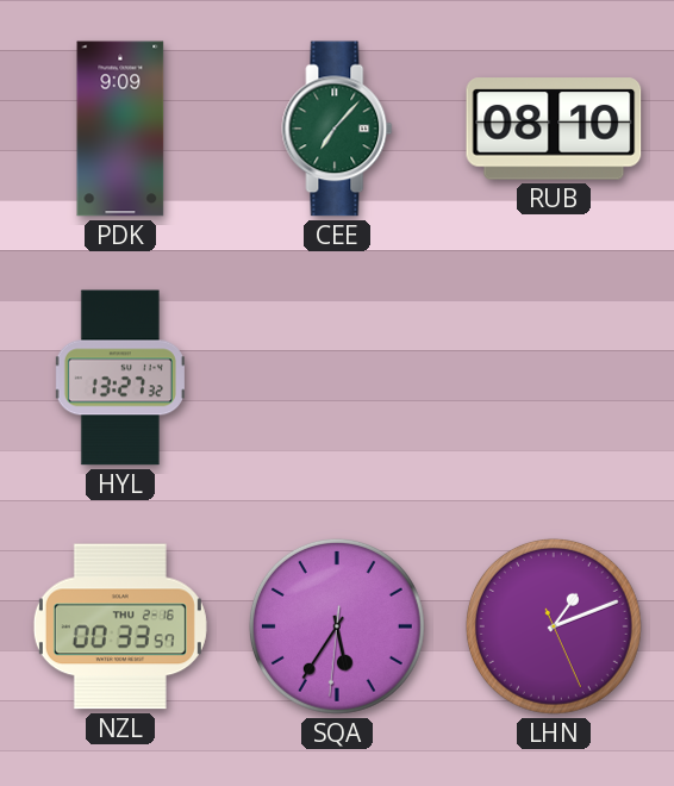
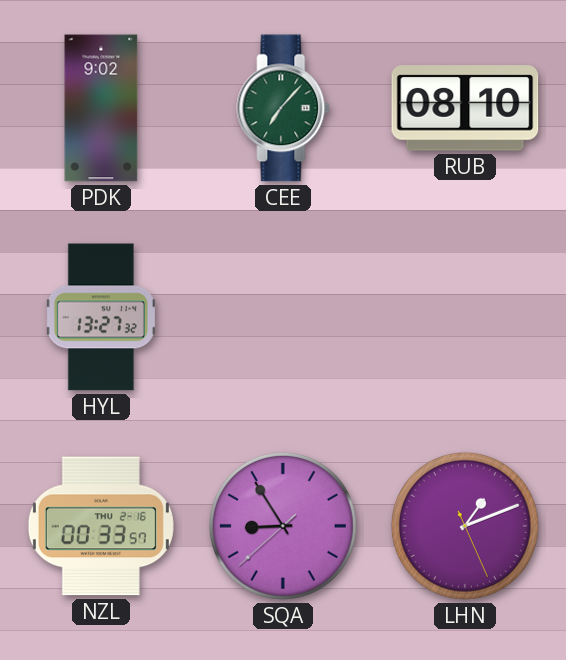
PDK: 9:09 -> 9:02 (101, 108)
SQA: 5:35 -> 8:54 (283, 526)
